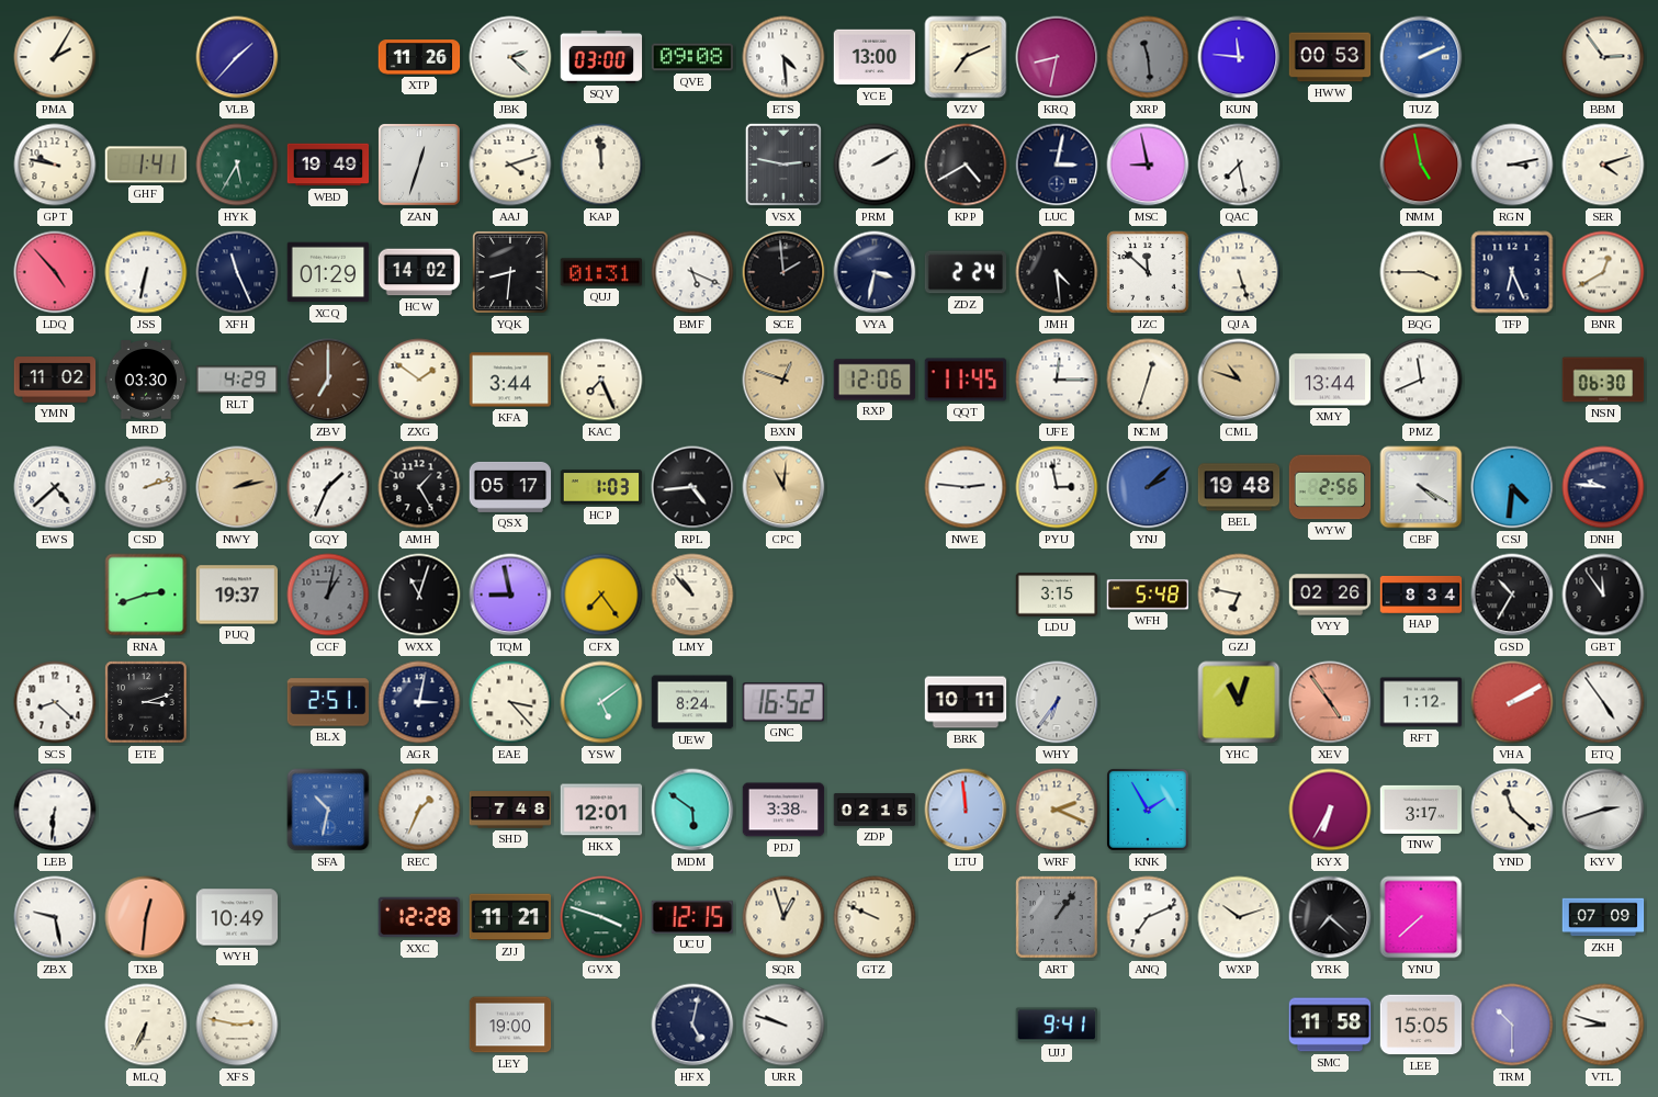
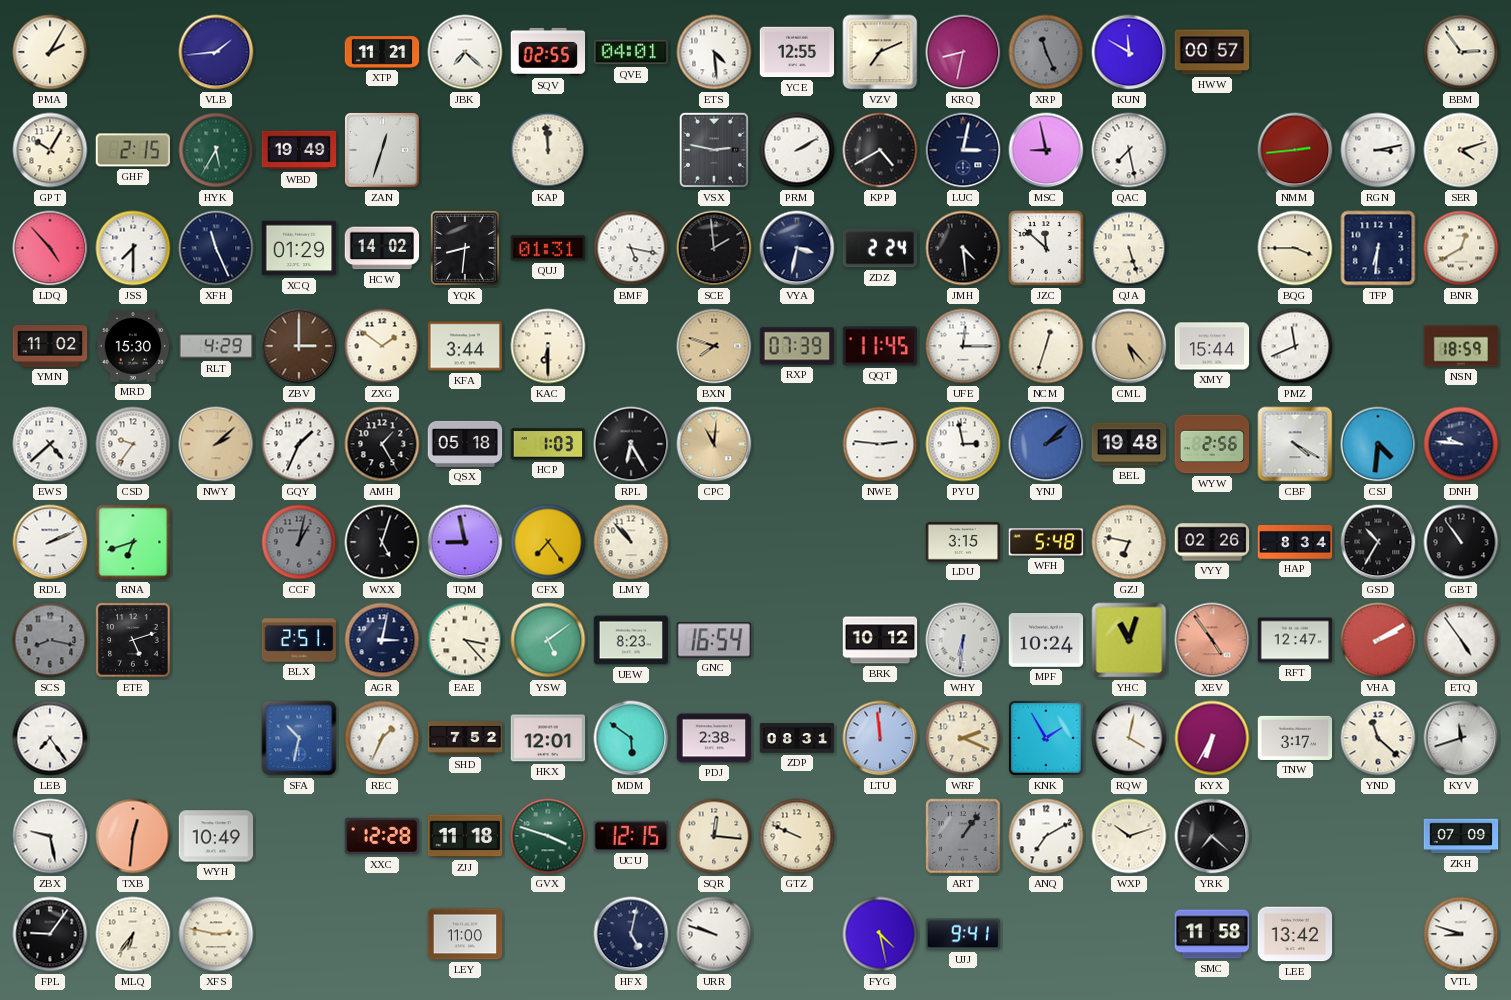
VLB: 1:37 -> 1:44 (216, 52)
XTP: 11:26 -> 11:21 (382, 52)
JBK: 2:22 -> 7:22 (465, 52)
SQV: 03:00 -> 02:55 (548, 52)
QVE: 09:08 -> 04:01 (631, 52)
YCE: 13:00 -> 12:55 (797, 52)
XRP: 11:29 -> 11:26 (1046, 52)
KUN: 11:46 -> 11:50 (1129, 52)
HWW: 00:53 -> 00:57 (1212, 52)
TUZ: 2:11 -> none (1421, 57)
GPT: 9:47 -> 10:05 (50, 150)
GHF: 1:41 -> 2:15 (133, 150)
AAJ: 4:12 -> none (510, 165)
NMM: 4:58 -> 2:44 (1295, 150)
JSS: 6:32 -> 7:30 (133, 248)
BMF: 5:19 -> 5:17 (631, 248)
TFP: 6:26 -> 6:31 (1378, 248)
MRD: 03:30 -> 15:30 (133, 346)
ZBV: 7:00 -> 3:00 (299, 346)
KAC: 7:26 -> 6:30 (548, 346)
BXN: 12:48 -> 7:48 (714, 346)
RXP: 12:06 -> 07:39 (797, 346)
CML: 10:48 -> 5:23 (1129, 346)
XMY: 13:44 -> 15:44 (1212, 346)
NSN: 06:30 -> 18:59 (1461, 346)
CSD: 2:12 -> 9:36 (133, 444)
NWY: 2:13 -> 2:08 (216, 444)
QSX: 05:17 -> 05:18 (465, 444)
RPL: 4:44 -> 6:25 (631, 444)
RDL: none -> 2:11 (50, 542)
RNA: 2:42 -> 6:42 (133, 542)
PUQ: 19:37 -> none (237, 595)
WXX: 11:03 -> 5:03 (382, 542)
GBT: 11:54 -> 10:54 (1461, 542)
SCS: 8:22 -> 8:17 (50, 640)
SCS dial: white -> grey (50, 640)
ETE: 3:12 -> 5:12 (133, 640)
UEW: 8:24 -> 8:23 (631, 640)
GNC: 16:52 -> 16:54 (714, 640)
BRK: 10:11 -> 10:12 (880, 640)
WHY: 6:36 -> 6:31 (963, 640)
MPF: none -> 10:24 (1046, 641)
RFT: 1:12 -> 12:47 (1295, 640)
LEB: 6:31 -> 7:24 (50, 738)
SHD: 7:48 -> 7:52 (465, 738)
PDJ: 3:38 -> 2:38 (714, 738)
ZDP: 02:15 -> 08:31 (797, 738)
RQW: none -> 4:02 (1129, 738)
KYV: 2:42 -> 11:42 (1461, 738)
ZJJ: 11:21 -> 11:18 (465, 836)
SQR: 12:57 -> 12:16 (714, 836)
ANQ: 7:11 -> 7:10 (1046, 836)
YNU: 7:38 -> none (1421, 917)
FPL: none -> 9:06 (50, 934)
MLQ: 6:34 -> 6:36 (133, 934)
LEY: 19:00 -> 11:00 (465, 934)
FYG: none -> 4:28 (880, 934)
LEE: 15:05 -> 13:42 (1295, 934)
TRM: 10:30 -> none (1512, 1025)
